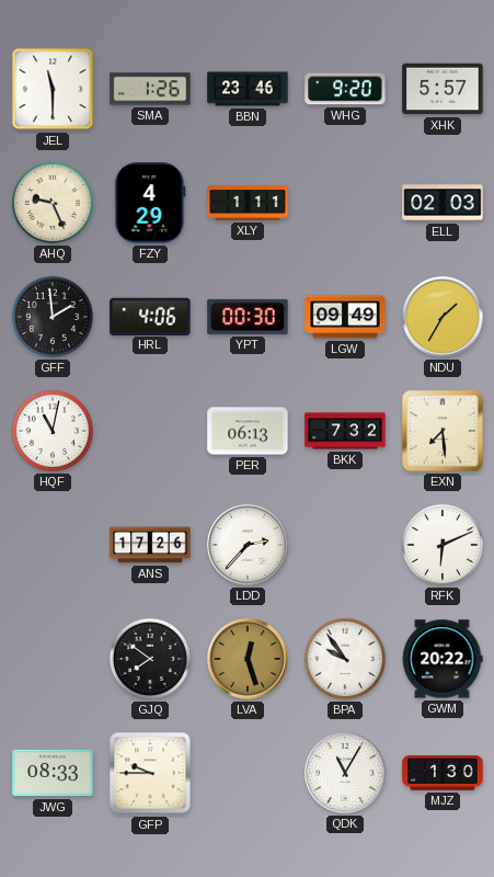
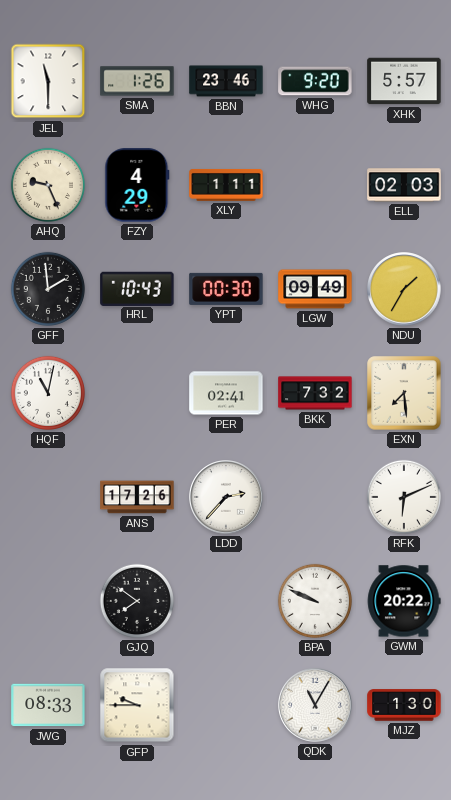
HRL: 4:06 -> 10:43 (137, 288)
PER: 06:13 -> 02:41 (226, 393)
LVA: 12:27 -> none (248, 659)
BPA: 9:54 -> 9:49 (315, 601)
